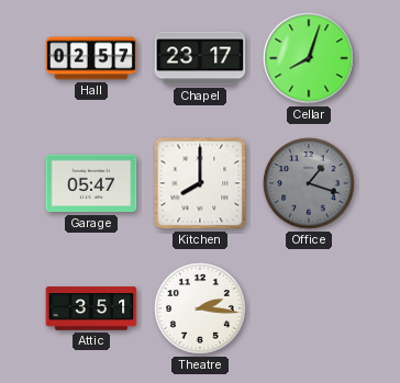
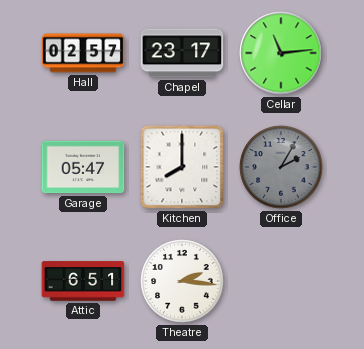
Cellar: 8:03 -> 11:14 (281, 53)
Office: 1:18 -> 2:05 (281, 167)
Attic: 3:51 -> 6:51 (83, 281)
